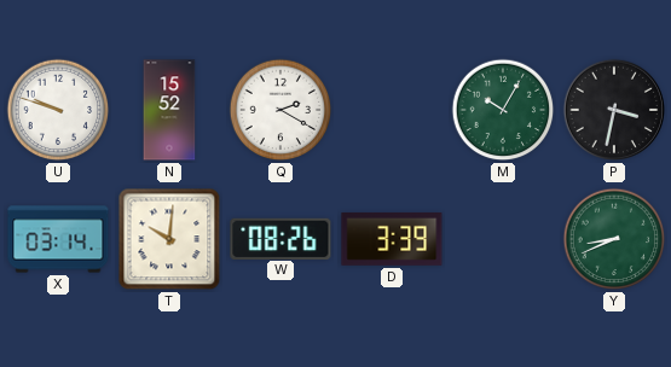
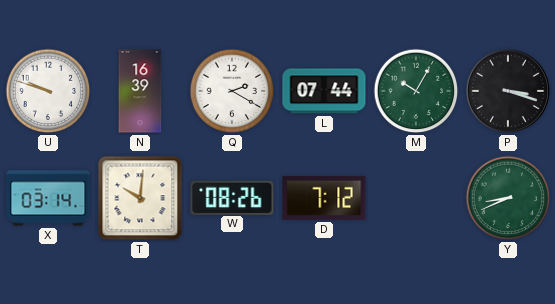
N: 15:52 -> 16:39 (140, 91)
L: none -> 07:44 (324, 91)
P: 3:32 -> 3:18 (508, 91)
D: 3:39 -> 7:12 (324, 198)
